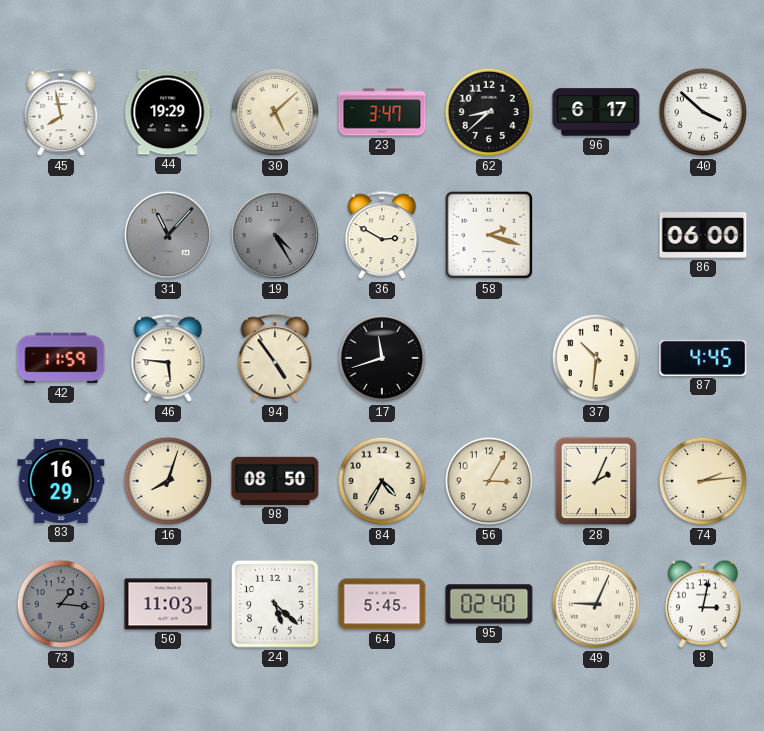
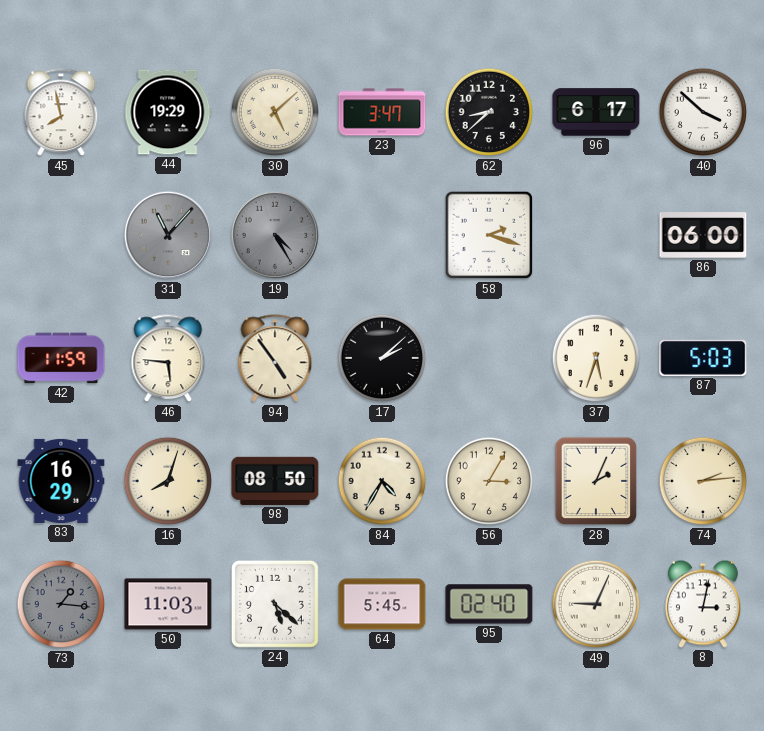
36: 2:50 -> none (382, 236)
17: 11:42 -> 2:08 (382, 358)
37: 10:31 -> 5:33 (596, 358)
87: 4:45 -> 5:03 (703, 358)
